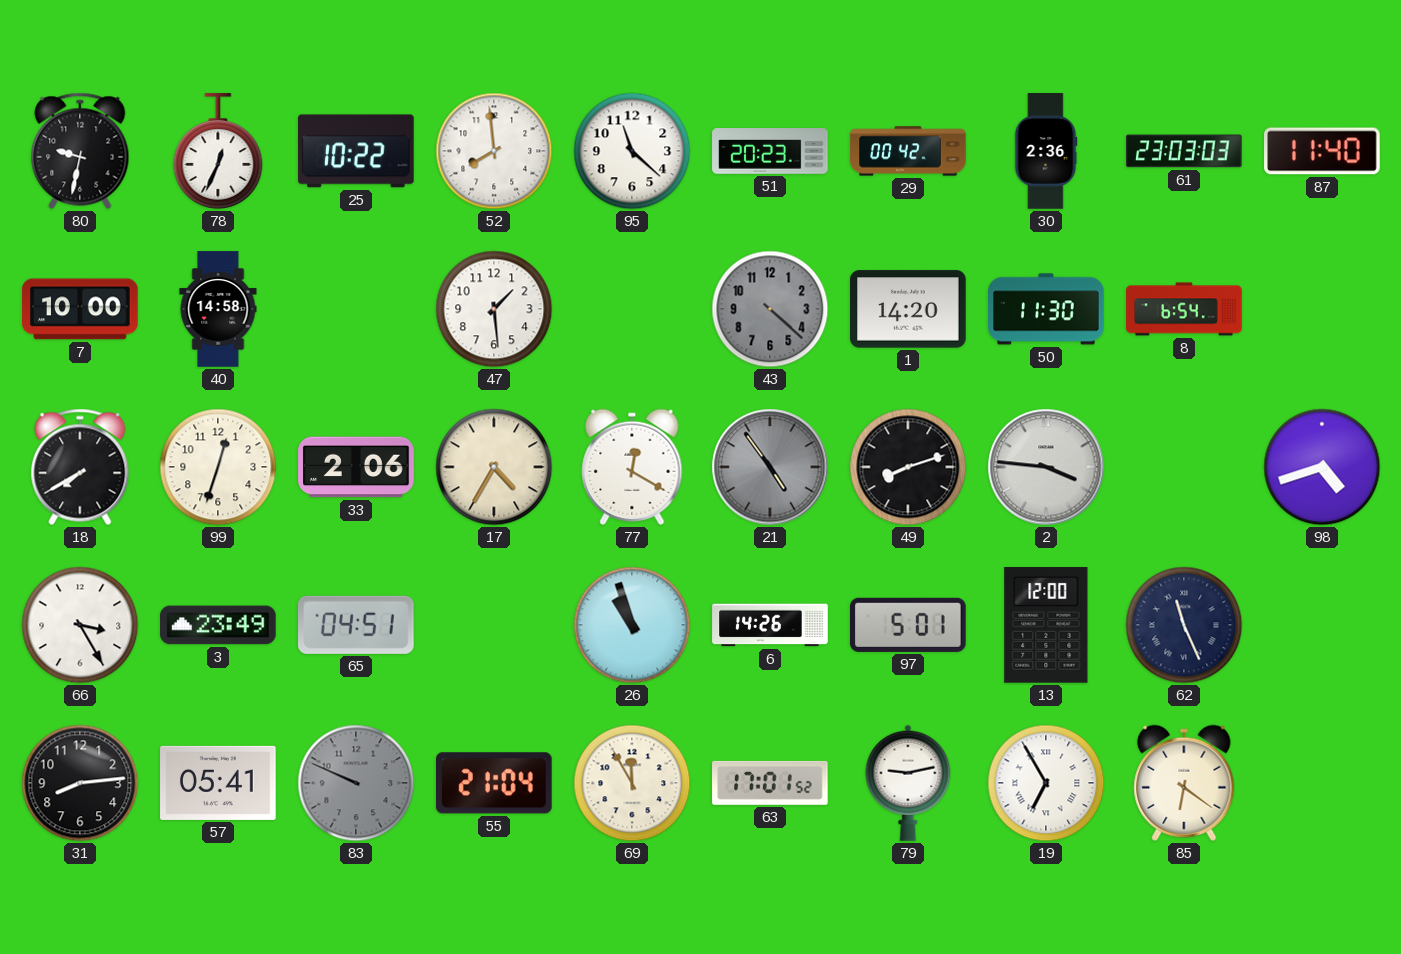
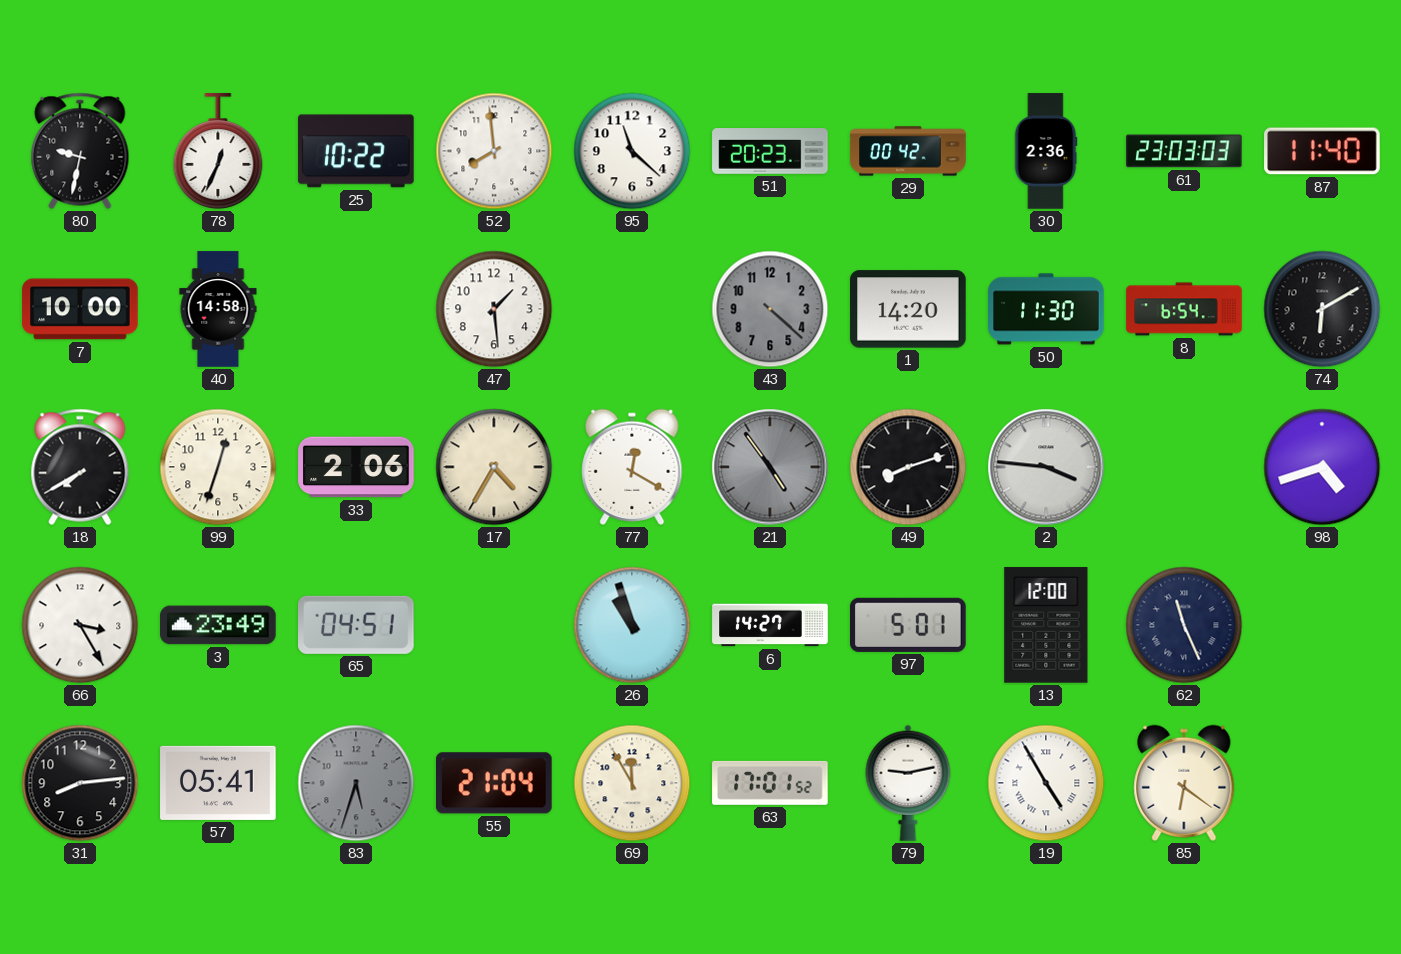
74: none -> 6:10 (1322, 309)
6: 14:26 -> 14:27 (770, 625)
83: 9:49 -> 5:33 (356, 783)
19: 6:55 -> 4:55 (1046, 783)
